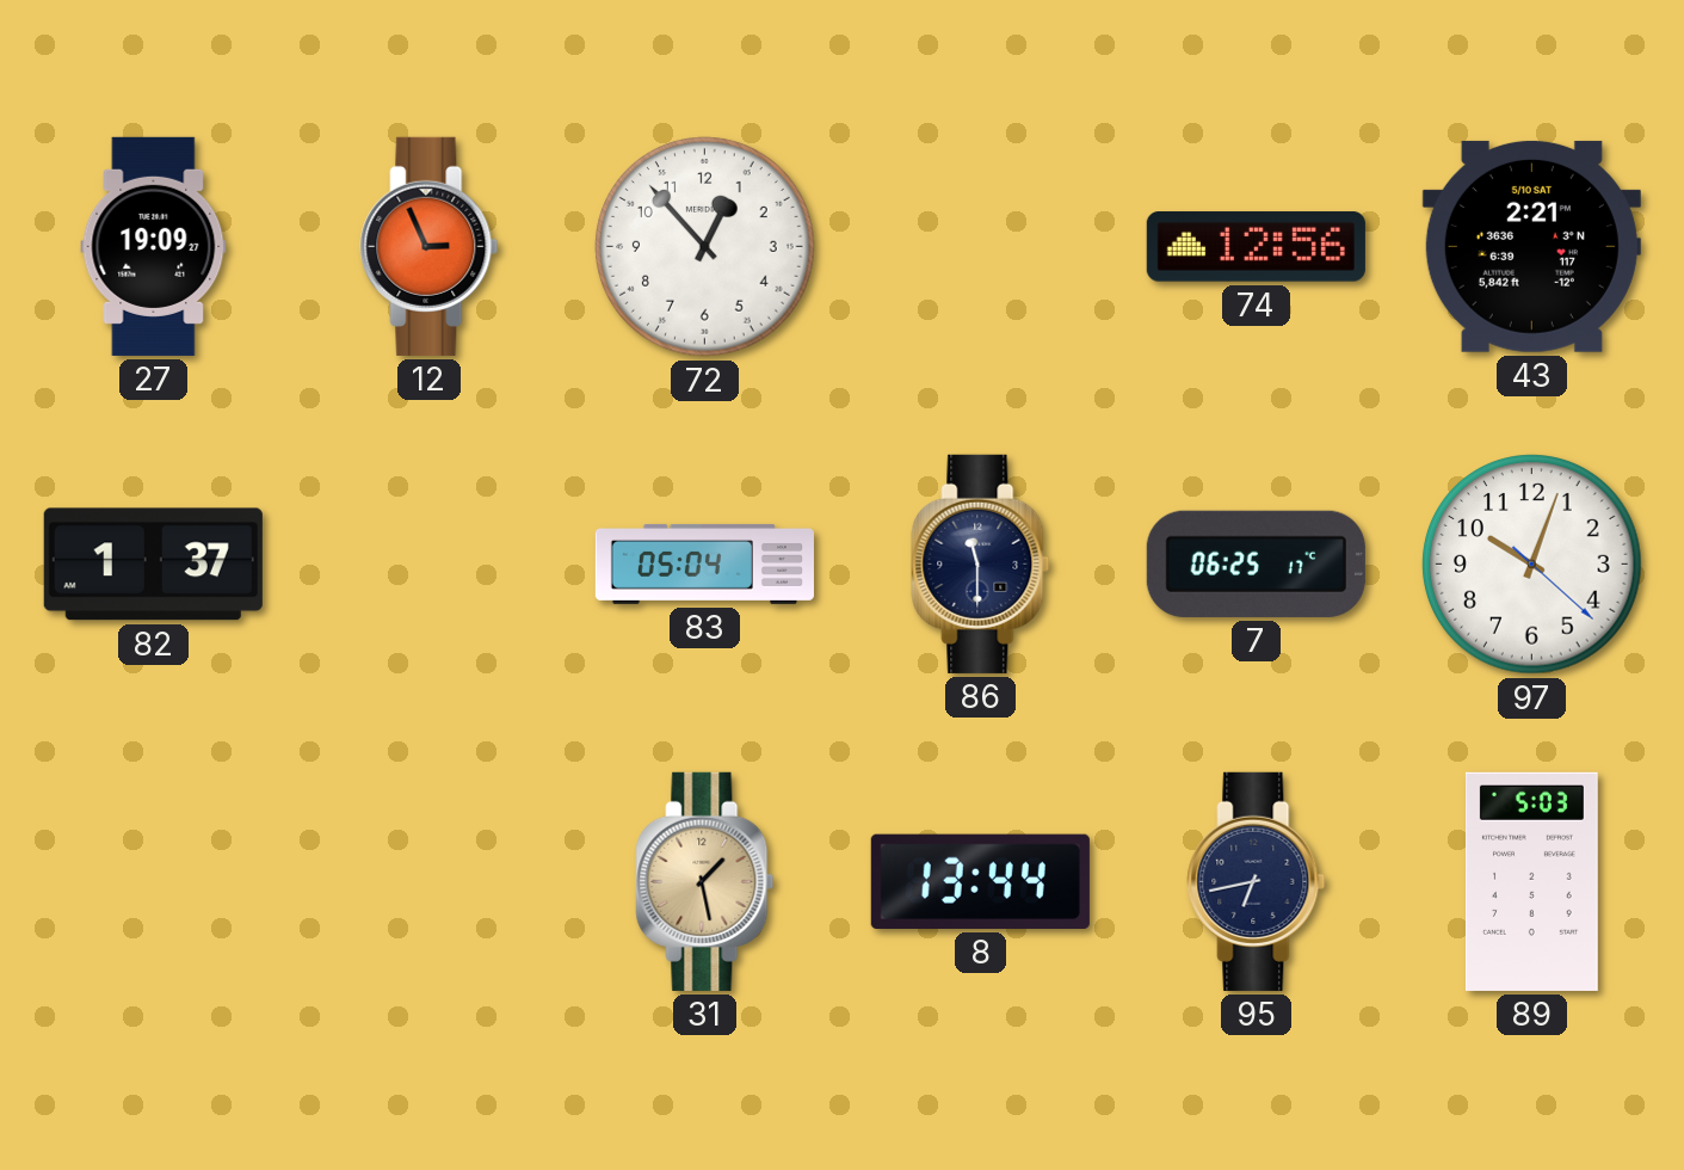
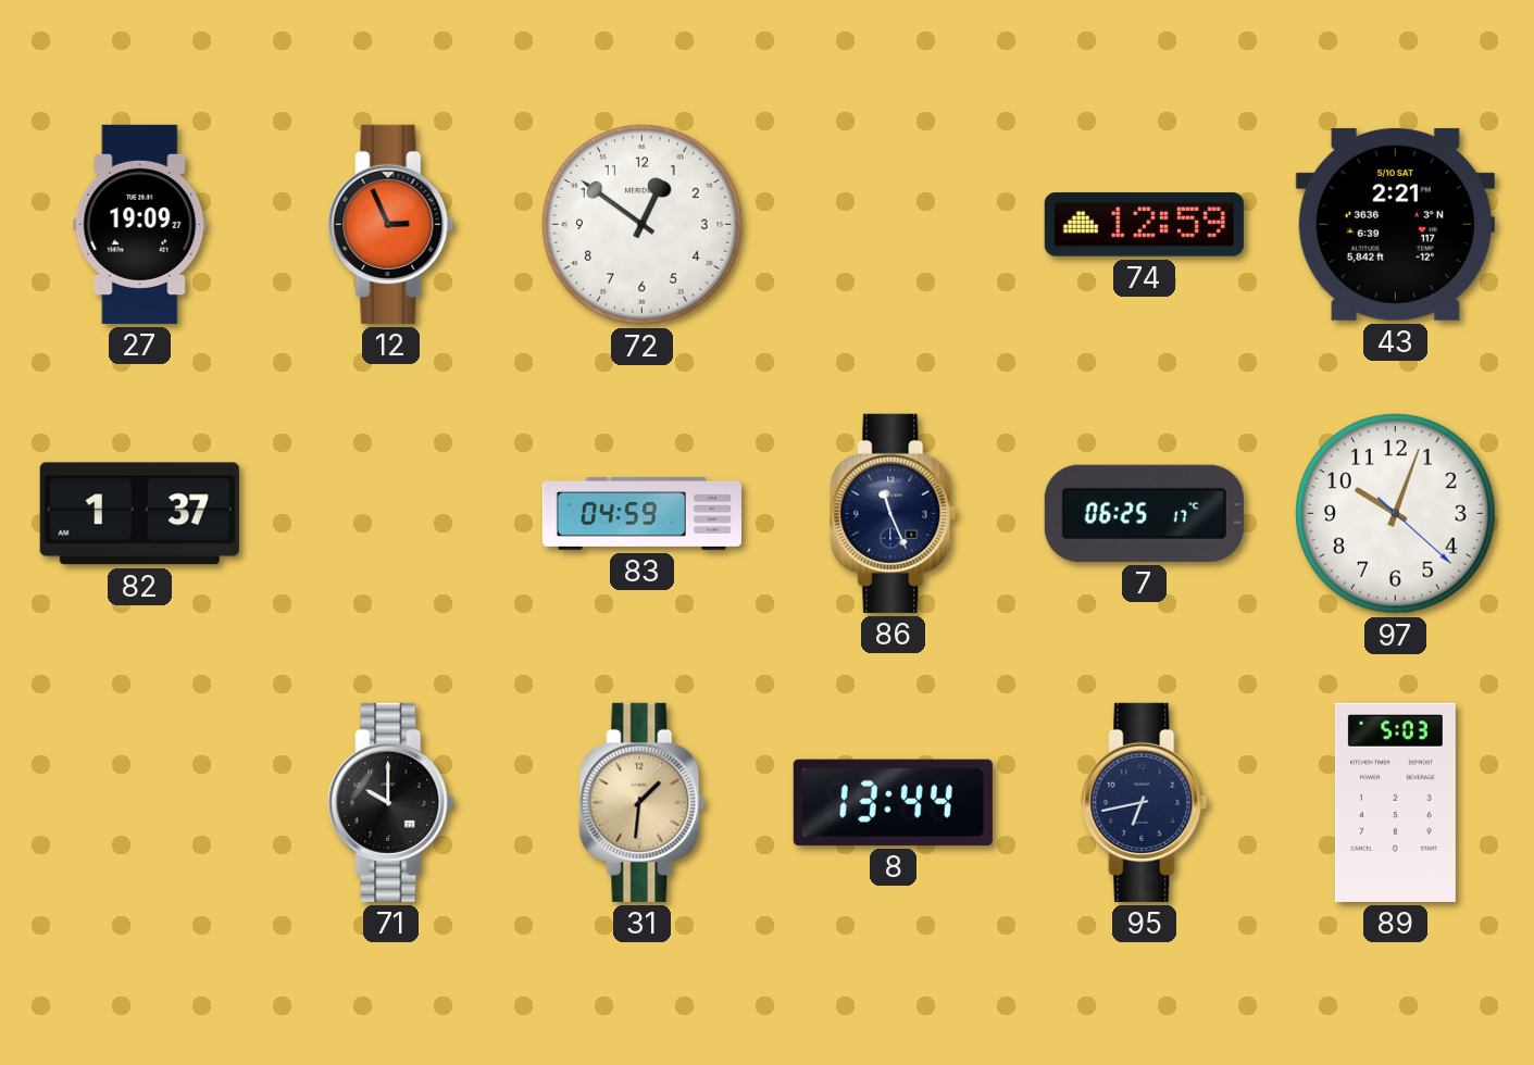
72: 12:53 -> 12:51 (643, 225)
74: 12:56 -> 12:59 (1144, 225)
83: 05:04 -> 04:59 (641, 513)
86: 11:30 -> 11:26 (894, 513)
71: none -> 10:00 (391, 802)
31: 1:28 -> 1:31 (643, 802)
